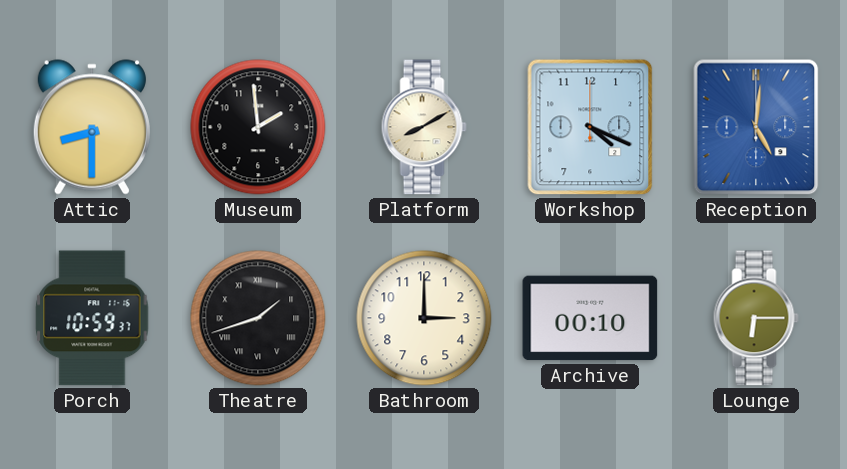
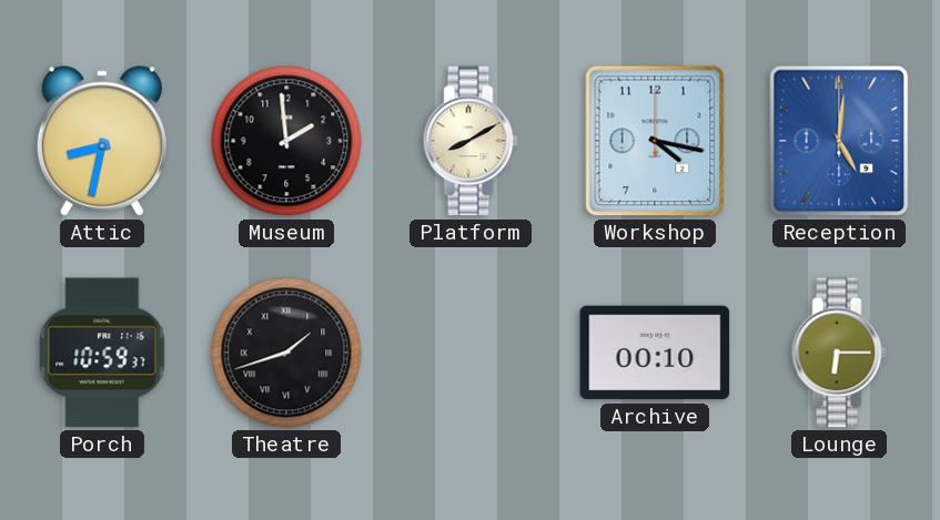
Attic: 8:30 -> 8:32 (102, 141)
Workshop: 4:19 -> 4:17 (655, 141)
Bathroom: 3:00 -> none (424, 318)
